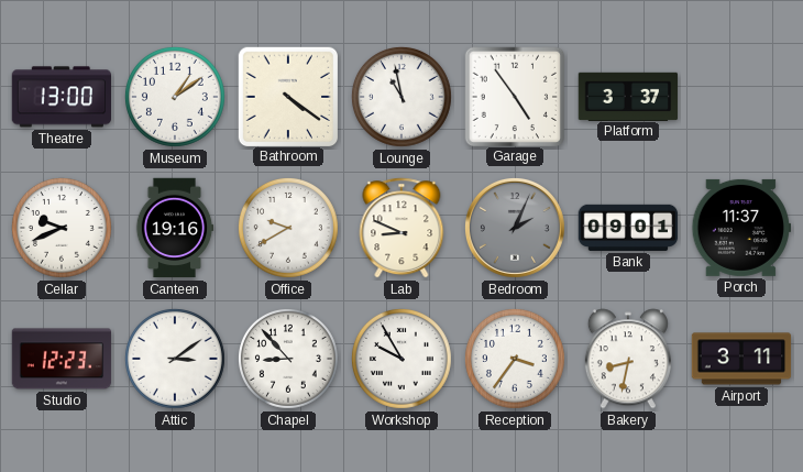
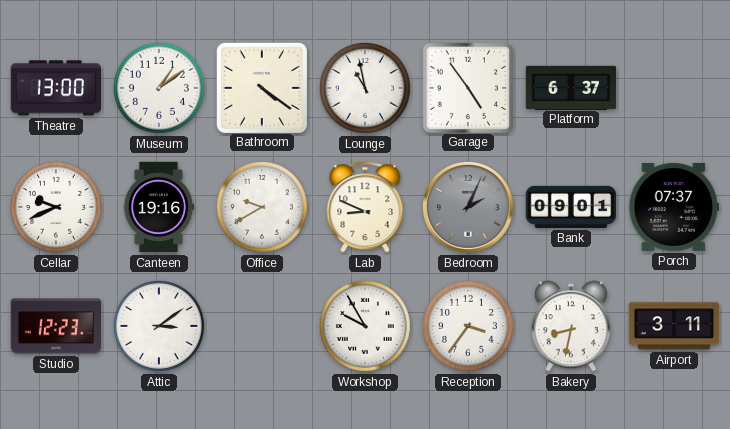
Platform: 3:37 -> 6:37 (571, 87)
Porch: 11:37 -> 07:37 (674, 207)
Chapel: 8:53 -> none (288, 359)
